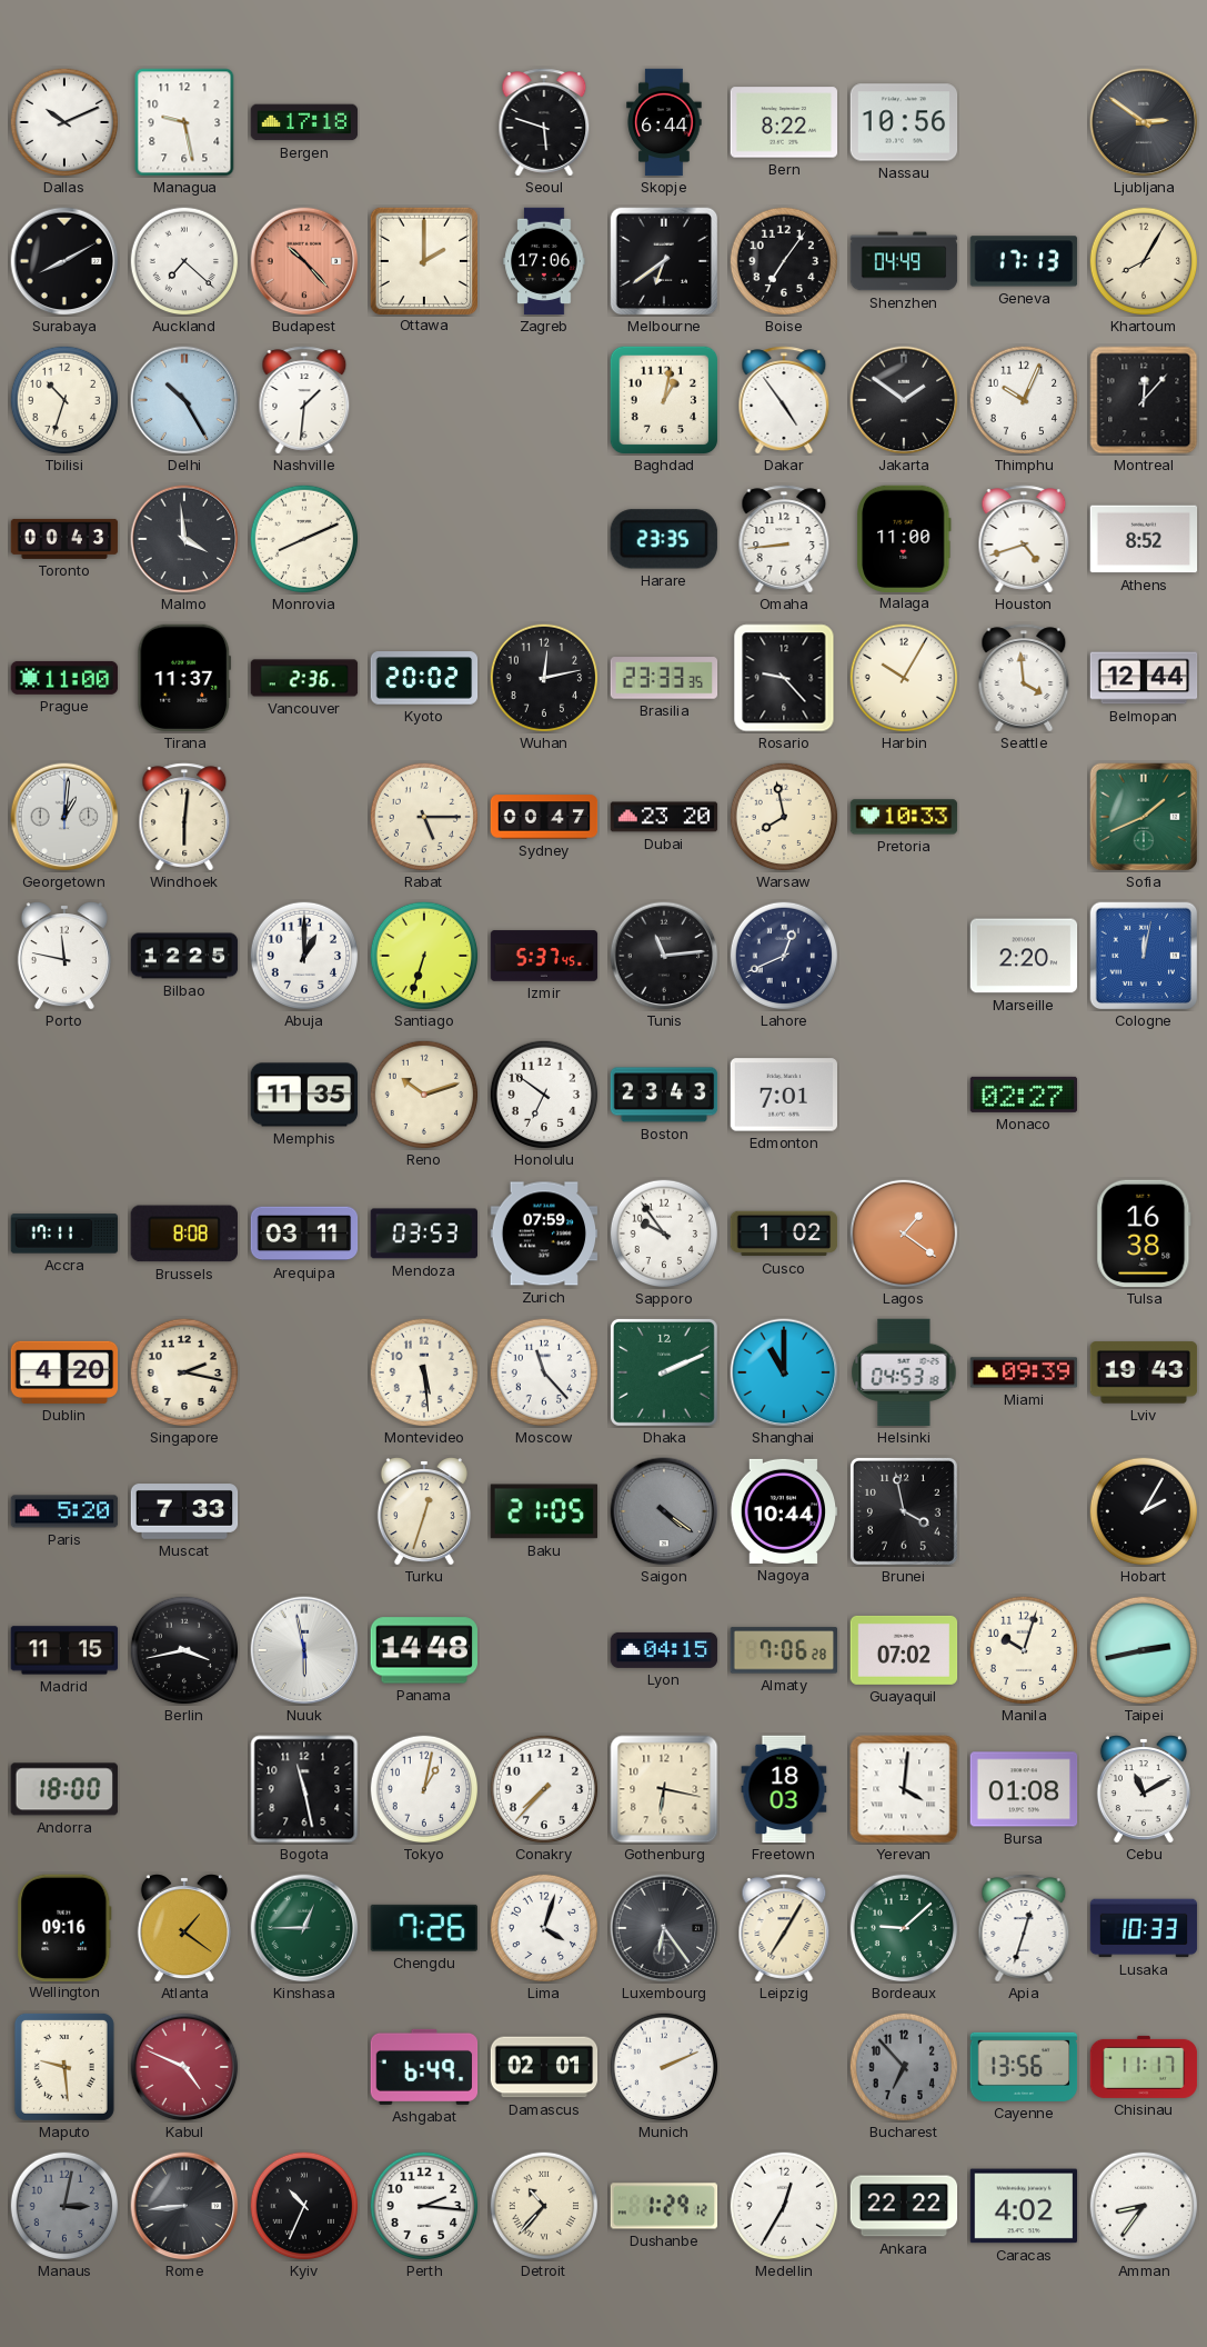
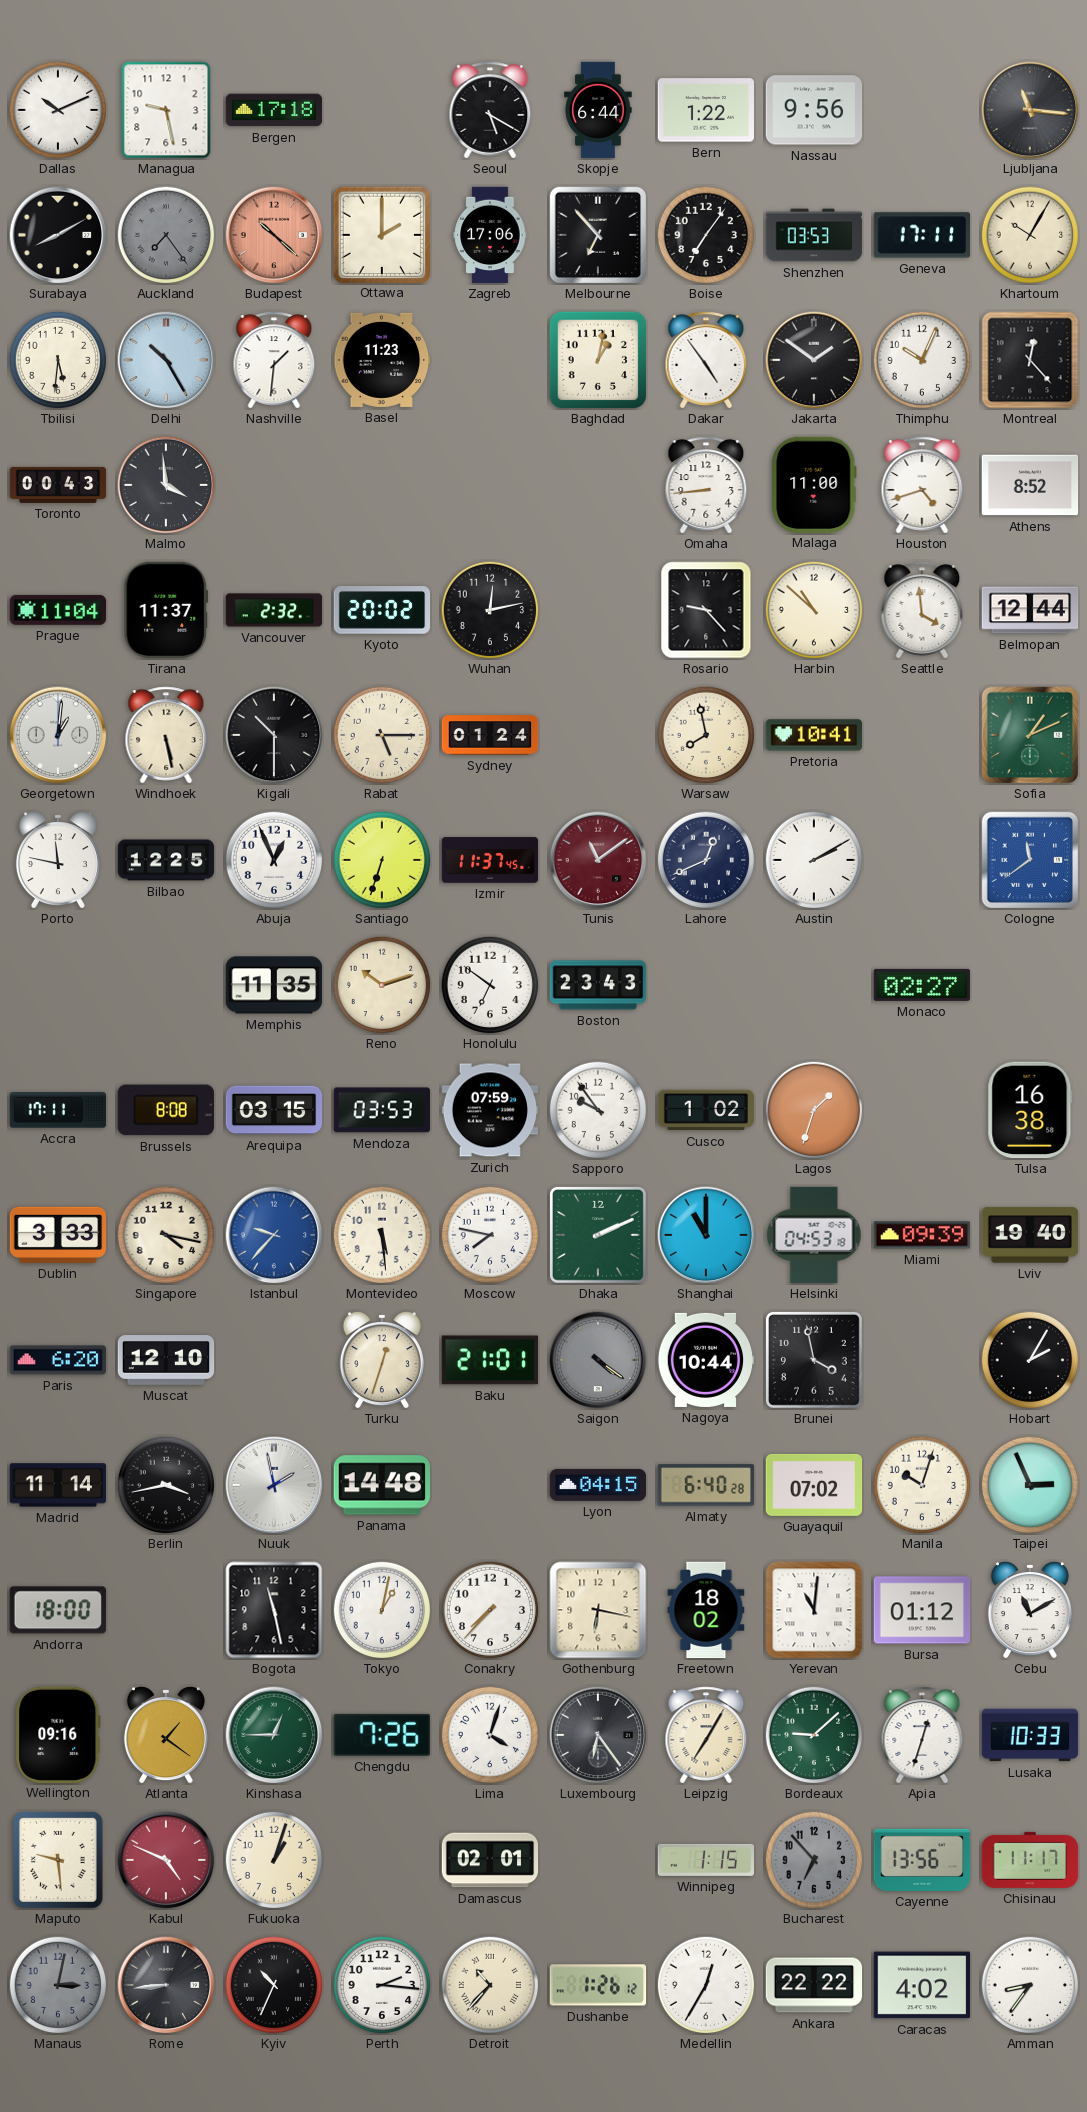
Seoul: 5:48 -> 5:20 (490, 110)
Bern: 8:22 -> 1:22 (706, 110)
Nassau: 10:56 -> 9:56 (814, 110)
Ljubljana: 2:51 -> 11:16 (1030, 110)
Auckland: 7:22 -> 7:24 (166, 235)
Auckland dial: white -> grey (166, 235)
Budapest: 10:23 -> 10:22 (274, 235)
Melbourne: 6:39 -> 6:53 (598, 235)
Shenzhen: 04:49 -> 03:53 (814, 235)
Geneva: 17:13 -> 17:11 (922, 235)
Khartoum: 8:05 -> 10:05 (1030, 235)
Tbilisi: 10:33 -> 5:31 (58, 360)
Basel: none -> 11:23 (382, 360)
Montreal: 12:07 -> 12:23 (1030, 360)
Monrovia: 8:11 -> none (304, 539)
Harare: 23:35 -> none (664, 539)
Prague: 11:00 -> 11:04 (58, 610)
Vancouver: 2:36 -> 2:32 (274, 610)
Brasilia: 23:33 -> none (664, 678)
Harbin: 10:05 -> 10:52 (814, 610)
Windhoek: 6:01 -> 5:28 (166, 735)
Kigali: none -> 10:30 (274, 735)
Sydney: 00:47 -> 01:24 (490, 735)
Dubai: 23:20 -> none (664, 817)
Pretoria: 10:33 -> 10:41 (814, 735)
Sofia: 1:41 -> 1:11 (1030, 735)
Abuja: 1:00 -> 12:56 (274, 860)
Izmir: 5:37 -> 11:37 (490, 860)
Tunis: 11:14 -> 11:09 (598, 860)
Tunis dial: black -> burgundy (598, 860)
Austin: none -> 2:10 (814, 860)
Marseille: 2:20 -> none (1024, 956)
Cologne: 12:02 -> 11:39 (1030, 860)
Edmonton: 7:01 -> none (783, 1095)
Arequipa: 03:11 -> 03:15 (274, 1110)
Lagos: 1:21 -> 1:33 (814, 1110)
Dublin: 4:20 -> 3:33 (58, 1235)
Singapore: 2:17 -> 4:17 (166, 1235)
Istanbul: none -> 9:37 (274, 1235)
Moscow: 11:23 -> 7:47 (490, 1235)
Lviv: 19:43 -> 19:40 (1030, 1235)
Paris: 5:20 -> 6:20 (58, 1360)
Muscat: 7:33 -> 12:10 (166, 1360)
Baku: 21:05 -> 21:01 (489, 1360)
Madrid: 11:15 -> 11:14 (58, 1485)
Nuuk: 5:58 -> 1:58 (274, 1485)
Almaty: 7:06 -> 6:40 (705, 1485)
Taipei: 2:43 -> 2:56 (1030, 1485)
Freetown: 18:03 -> 18:02 (706, 1610)
Yerevan: 4:01 -> 11:01 (814, 1610)
Bursa: 01:08 -> 01:12 (922, 1610)
Fukuoka: none -> 1:03 (274, 1860)
Ashgabat: 6:49 -> none (424, 2067)
Munich: 2:11 -> none (664, 2067)
Winnipeg: none -> 1:15 (706, 1860)
Dushanbe: 1:29 -> 1:26 (598, 1985)
